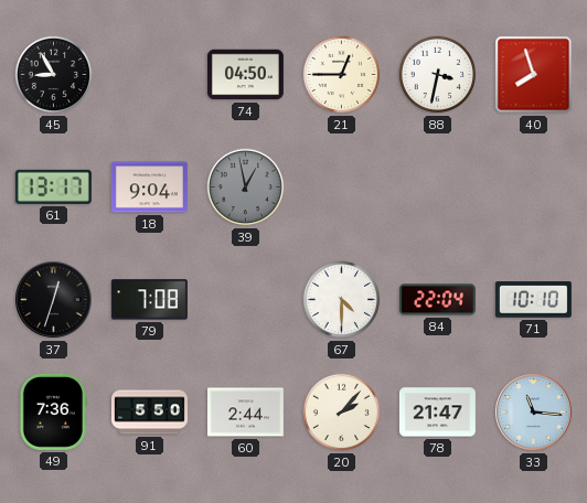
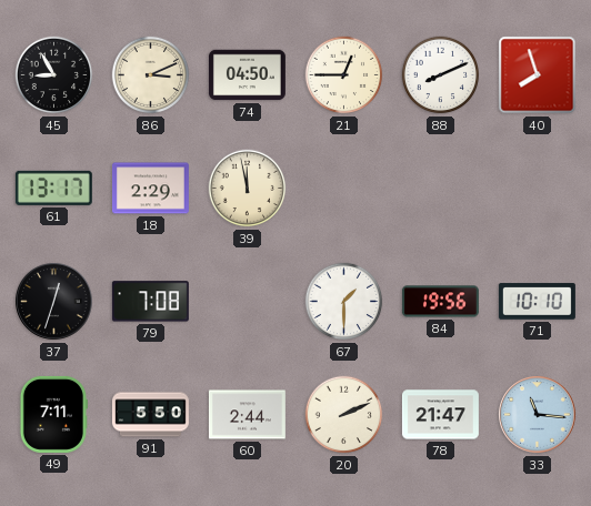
86: none -> 3:11 (151, 75)
88: 3:32 -> 8:11 (441, 75)
18: 9:04 -> 2:29 (150, 189)
39: 12:58 -> 11:58 (248, 189)
39 dial: grey -> cream (248, 189)
67: 4:30 -> 1:30 (344, 302)
84: 22:04 -> 19:56 (440, 302)
49: 7:36 -> 7:11 (53, 414)
20: 2:07 -> 2:11 (344, 415)
